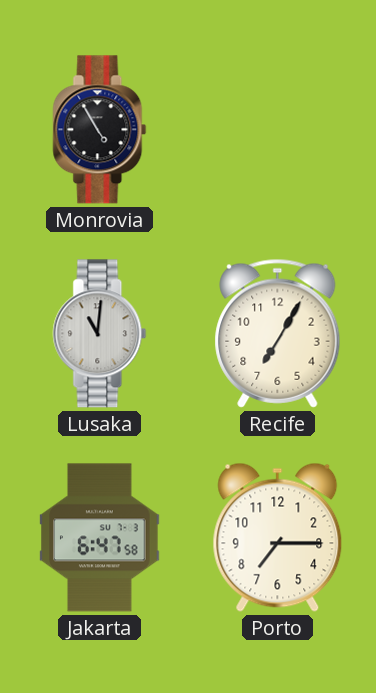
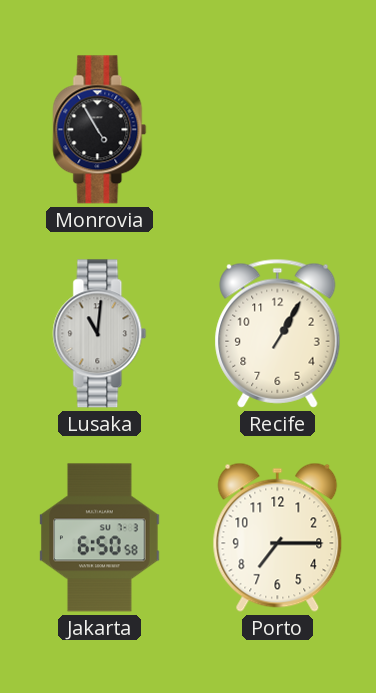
Recife: 7:05 -> 1:05 (278, 333)
Jakarta: 6:47 -> 6:50 (100, 538)
